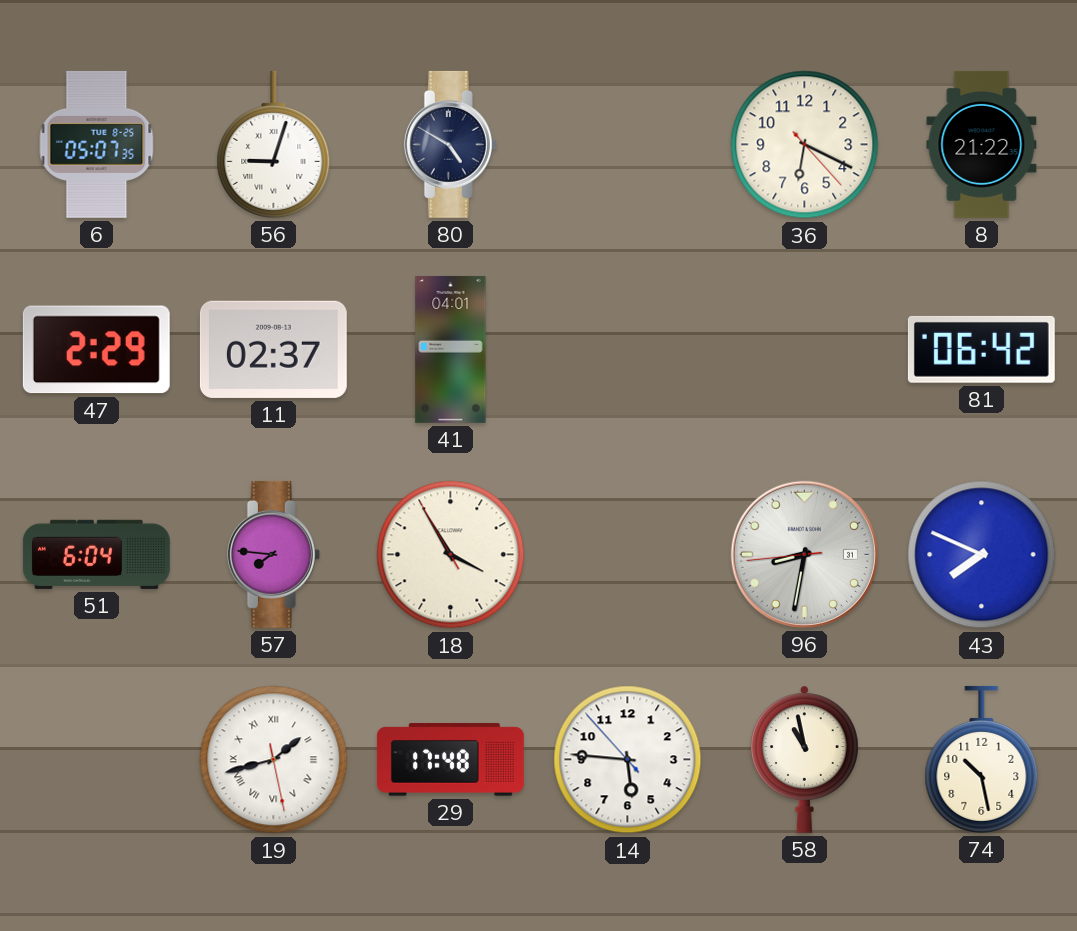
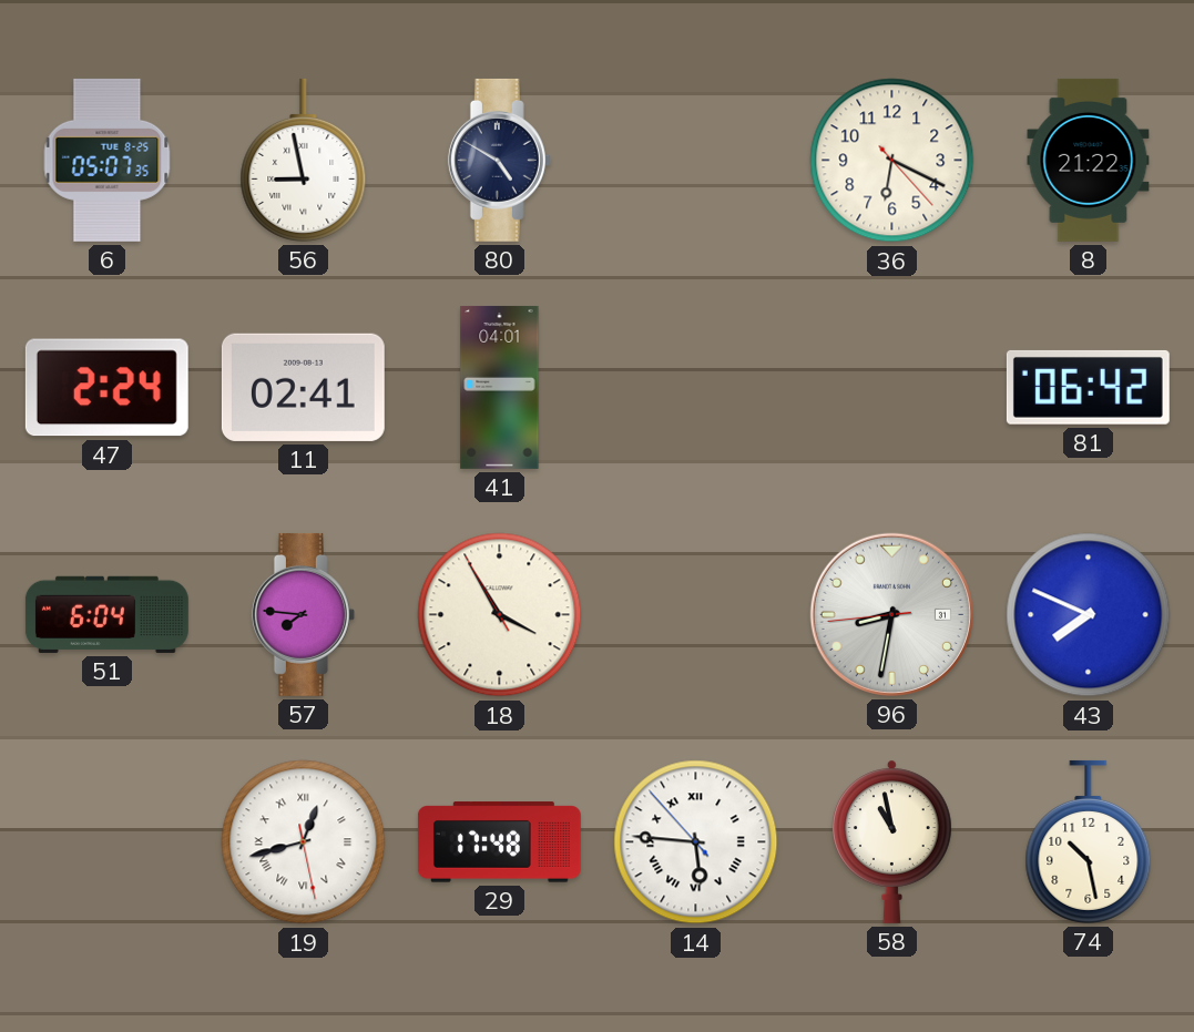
56: 9:03 -> 8:58 (304, 160)
47: 2:29 -> 2:24 (106, 388)
11: 02:37 -> 02:41 (303, 387)
19: 1:42 -> 12:42 (304, 842)
14 numerals: Arabic -> Roman (696, 842)
